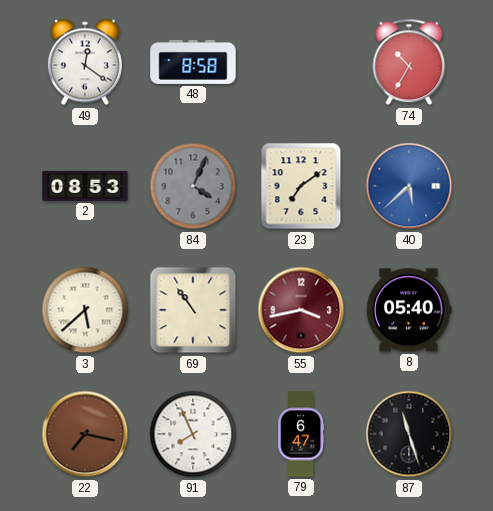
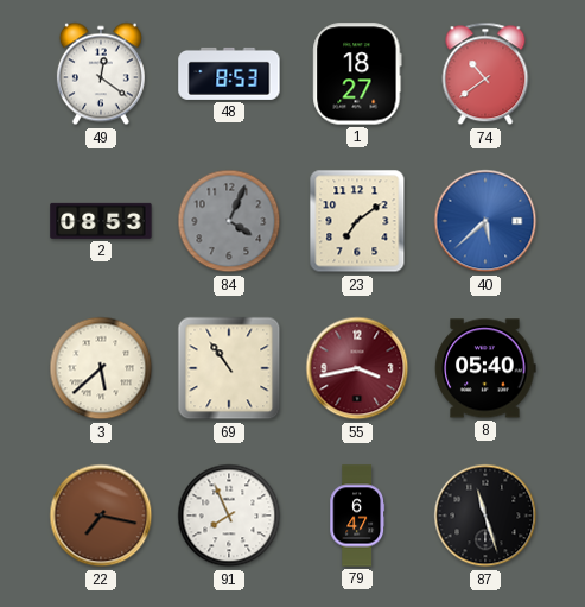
48: 8:58 -> 8:53 (229, 74)
1: none -> 18:27 (357, 74)
74: 10:35 -> 10:39 (485, 74)
